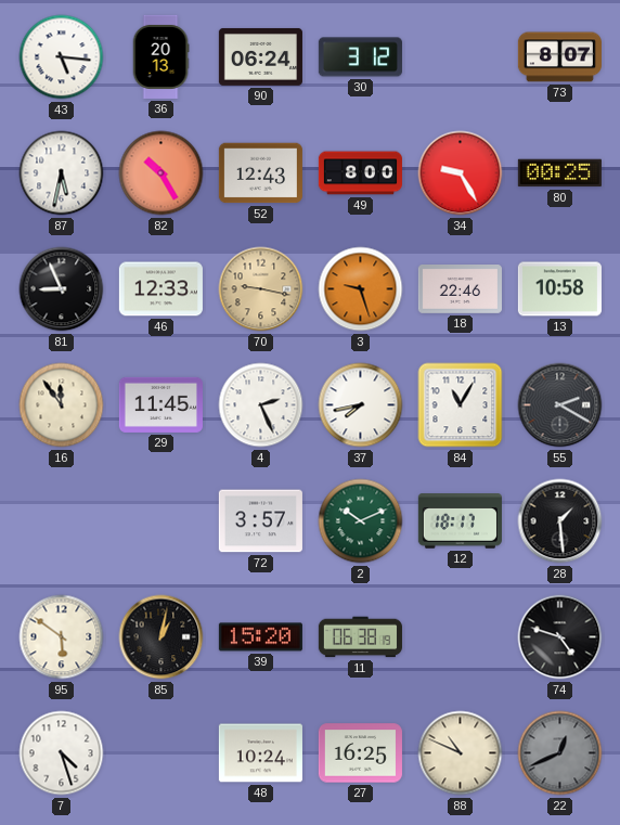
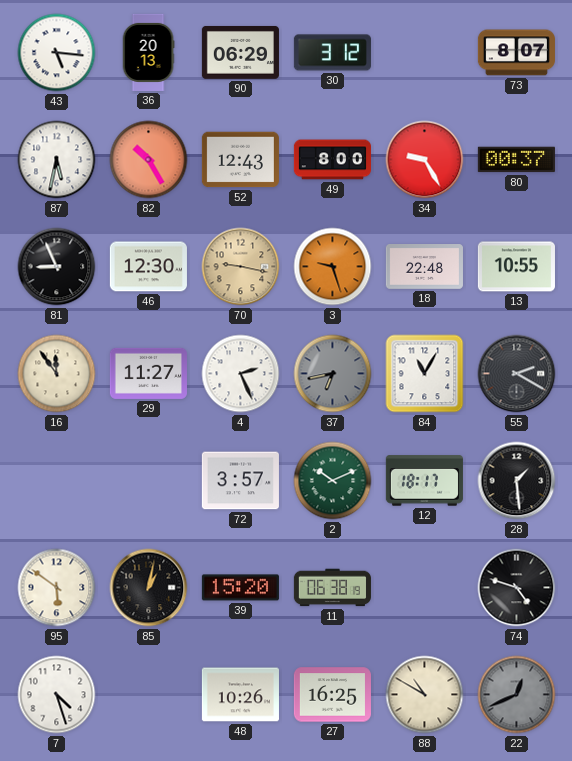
90: 06:24 -> 06:29 (240, 52)
80: 00:25 -> 00:37 (516, 160)
46: 12:33 -> 12:30 (148, 267)
18: 22:46 -> 22:48 (424, 267)
13: 10:58 -> 10:55 (516, 267)
29: 11:45 -> 11:27 (148, 373)
37: 7:43 -> 6:43 (333, 374)
37 dial: white -> grey (333, 374)
48: 10:24 -> 10:26 (240, 695)
88: 10:49 -> 10:50 (425, 695)
